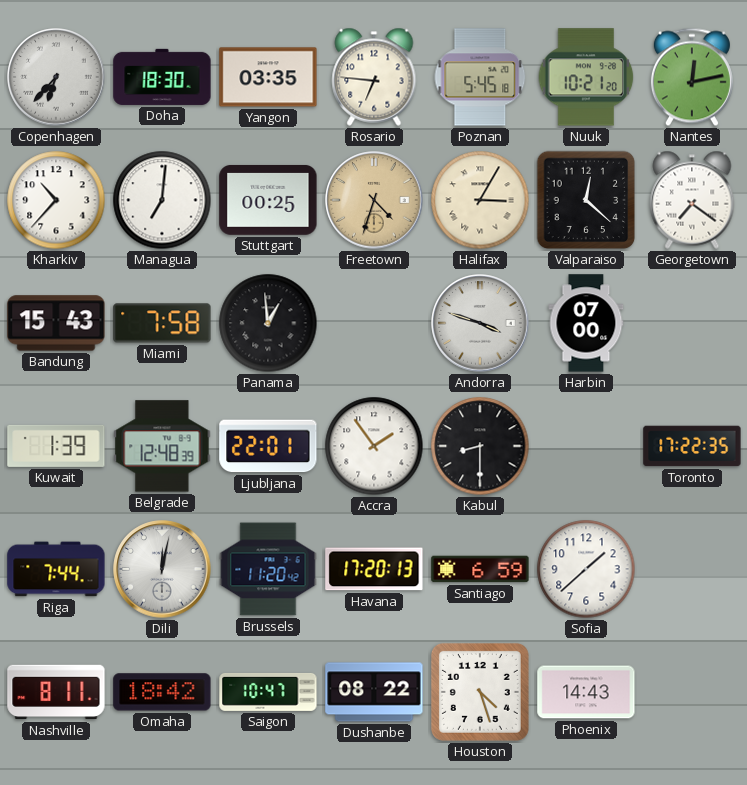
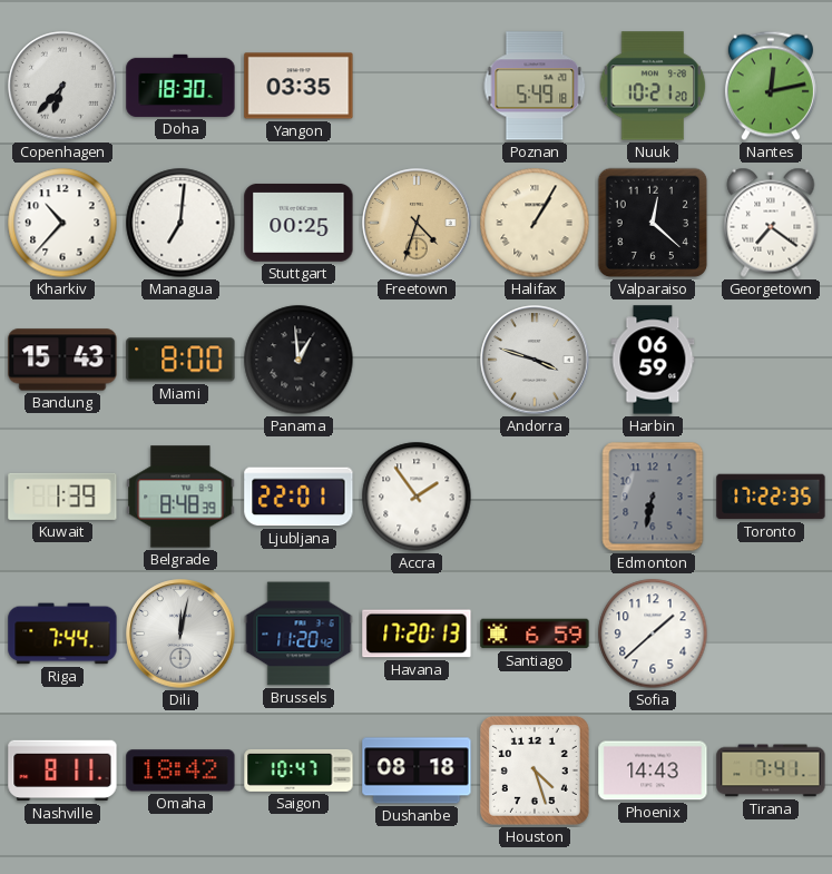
Rosario: 6:46 -> none (374, 77)
Poznan: 5:45 -> 5:49 (535, 86)
Halifax: 3:05 -> 1:05 (535, 223)
Miami: 7:58 -> 8:00 (180, 360)
Harbin: 07:00 -> 06:59 (653, 360)
Belgrade: 12:48 -> 8:48 (180, 497)
Kabul: 8:30 -> none (480, 446)
Edmonton: none -> 6:32 (653, 497)
Dushanbe: 08:22 -> 08:18 (417, 770)
Tirana: none -> 7:41 (771, 770)
